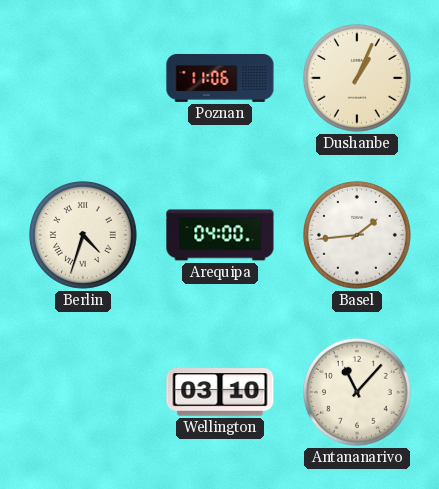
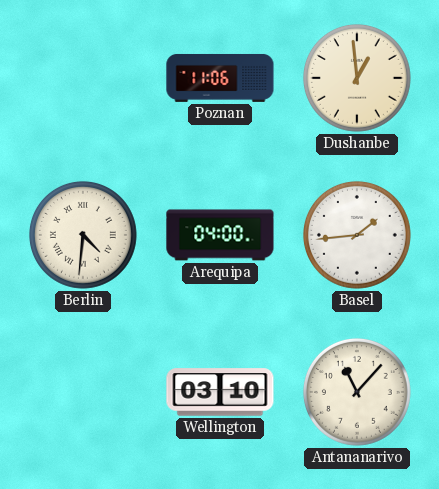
Dushanbe: 1:04 -> 12:59 (357, 78)
Berlin: 4:33 -> 4:31 (83, 235)
